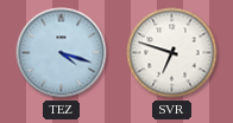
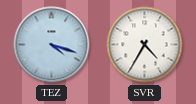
SVR: 6:48 -> 4:35 (145, 45)
